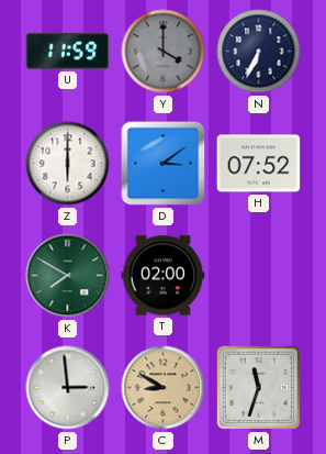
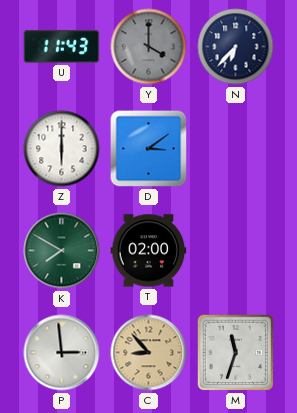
U: 11:59 -> 11:43 (62, 47)
N: 6:34 -> 6:37 (236, 47)
H: 07:52 -> none (259, 164)
C: 8:50 -> 8:53 (149, 353)
